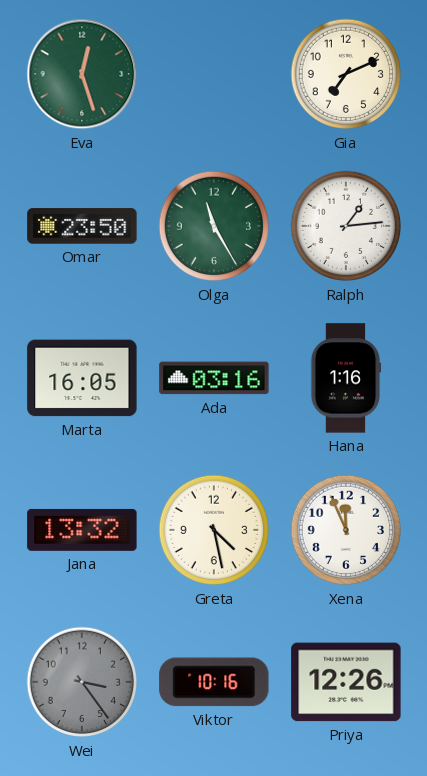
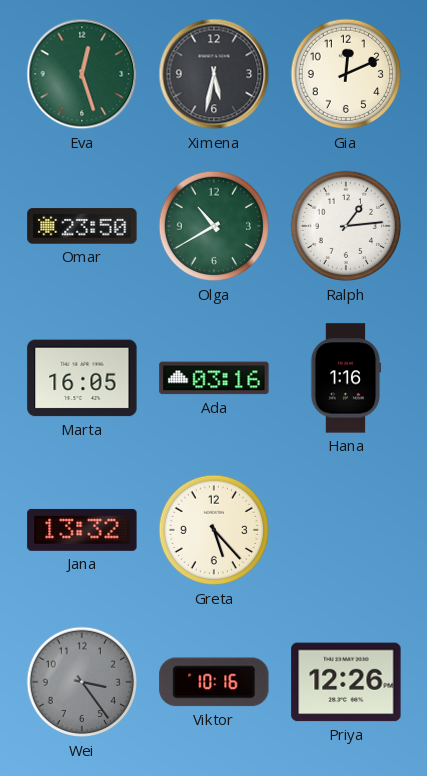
Ximena: none -> 5:32 (214, 74)
Gia: 7:11 -> 12:11 (346, 74)
Olga: 11:25 -> 10:40 (214, 226)
Greta: 4:28 -> 5:23 (214, 530)
Xena: 11:56 -> none (346, 530)
